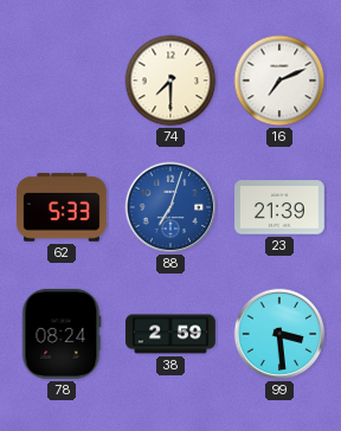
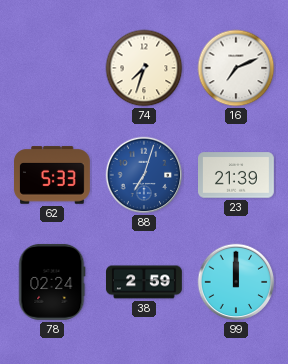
74: 7:30 -> 7:33 (144, 68)
78: 08:24 -> 02:24 (52, 282)
99: 3:29 -> 12:00 (236, 282)
